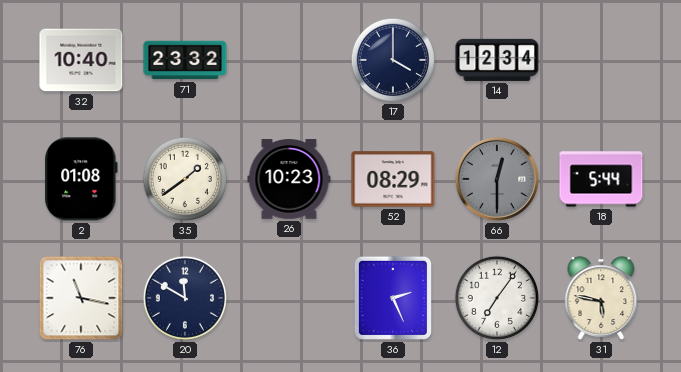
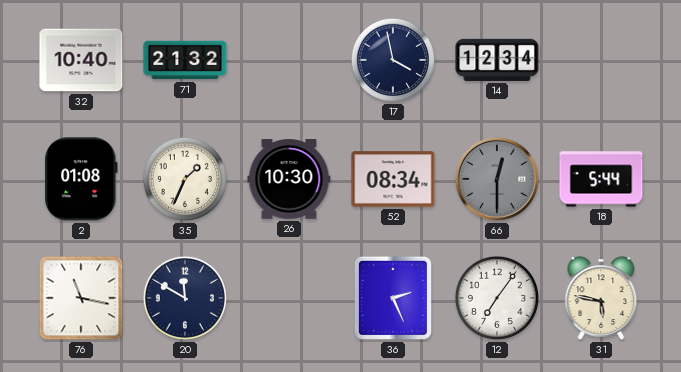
71: 23:32 -> 21:32 (185, 60)
17: 4:00 -> 3:58 (393, 60)
35: 1:39 -> 1:34 (185, 179)
26: 10:23 -> 10:30 (289, 179)
52: 08:29 -> 08:34 (393, 179)
